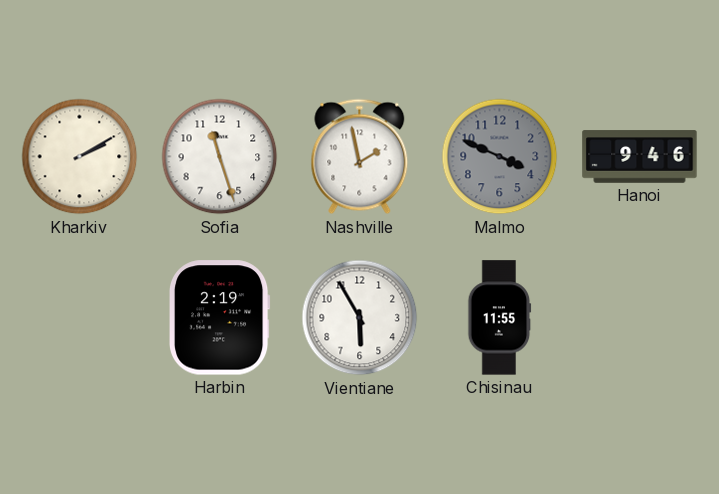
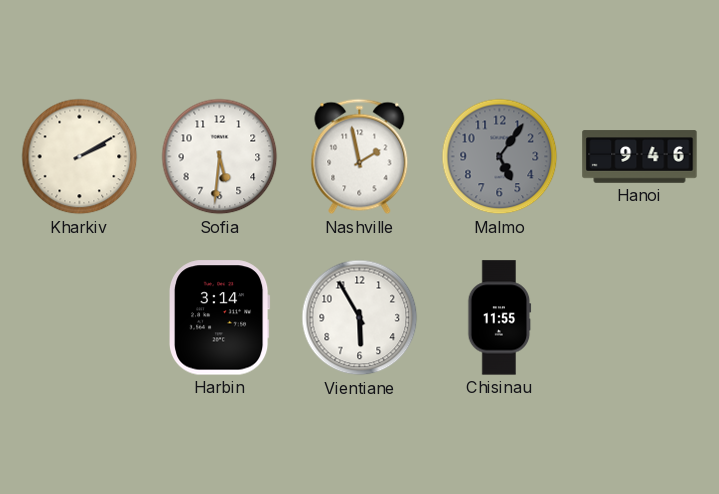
Sofia: 11:27 -> 5:31 (220, 157)
Malmo: 3:49 -> 5:06 (500, 157)
Harbin: 2:19 -> 3:14 (220, 318)
